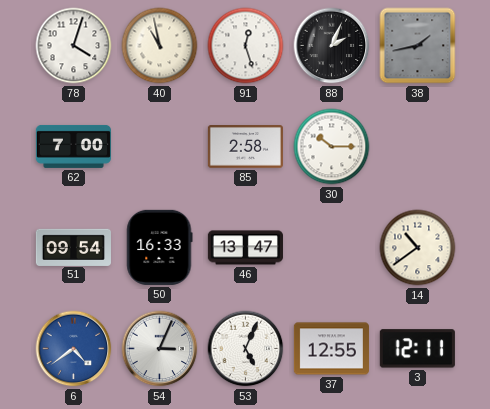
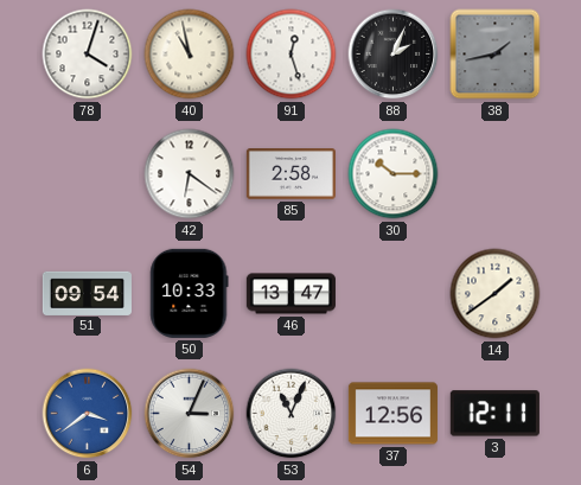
62: 7:00 -> none (73, 146)
42: none -> 6:21 (190, 174)
50: 16:33 -> 10:33 (190, 293)
14: 10:39 -> 1:39 (496, 294)
6: 4:39 -> 3:39 (88, 414)
53: 5:04 -> 11:04 (292, 414)
37: 12:55 -> 12:56 (392, 414)
